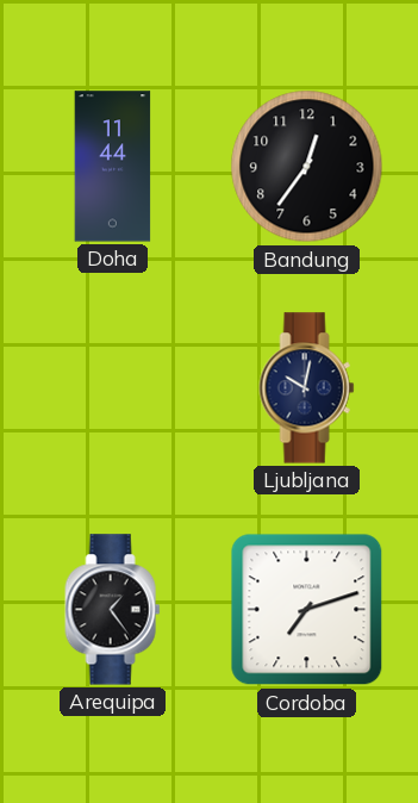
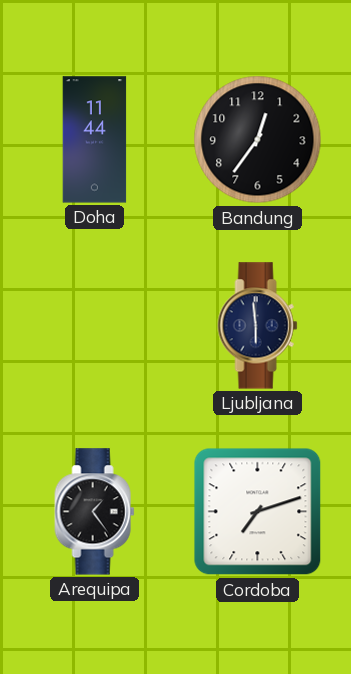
Ljubljana: 10:02 -> 5:59 (258, 326)
